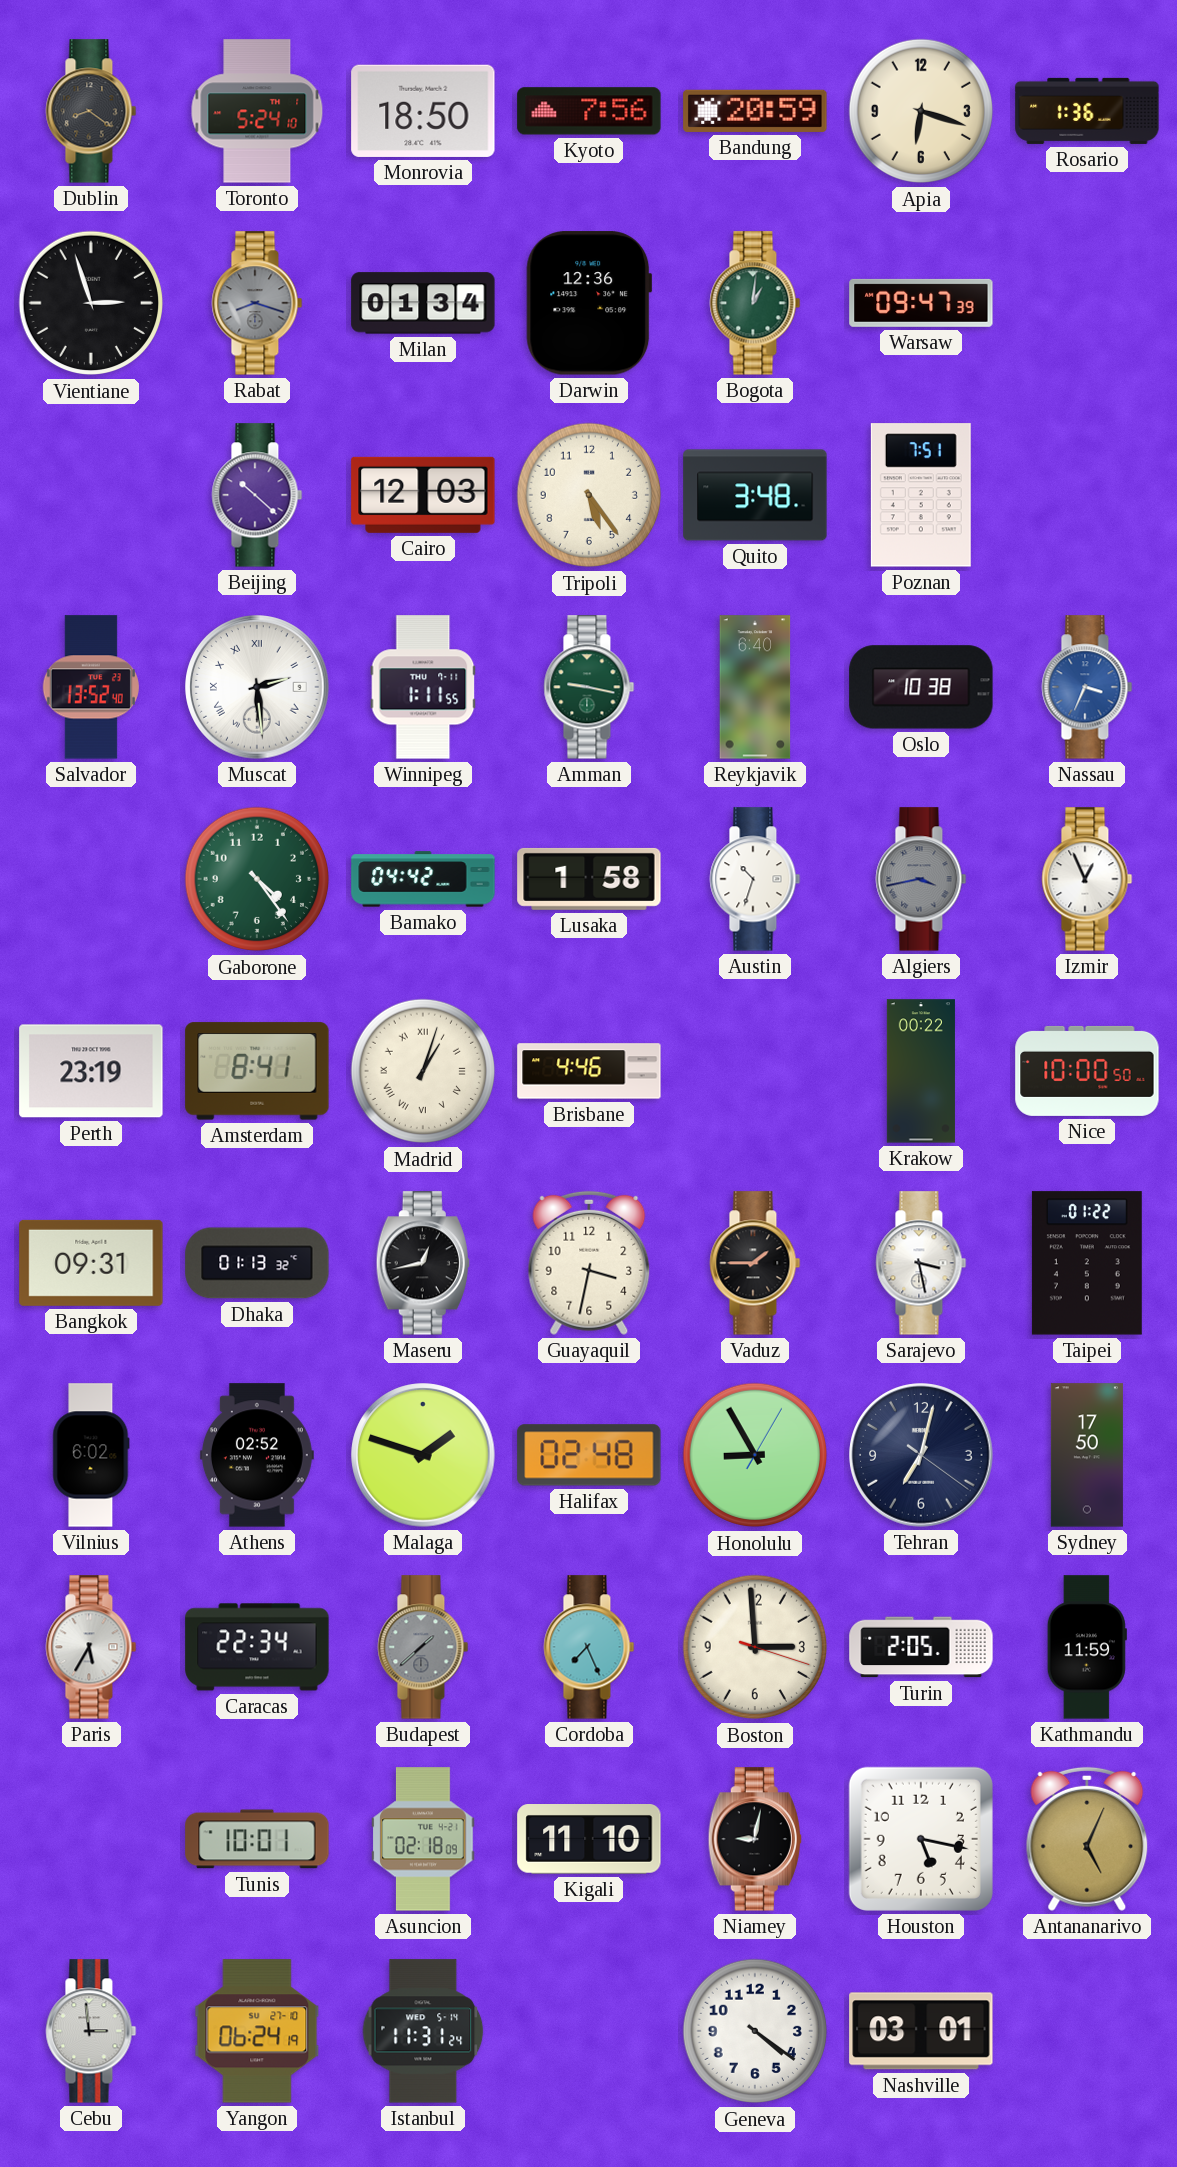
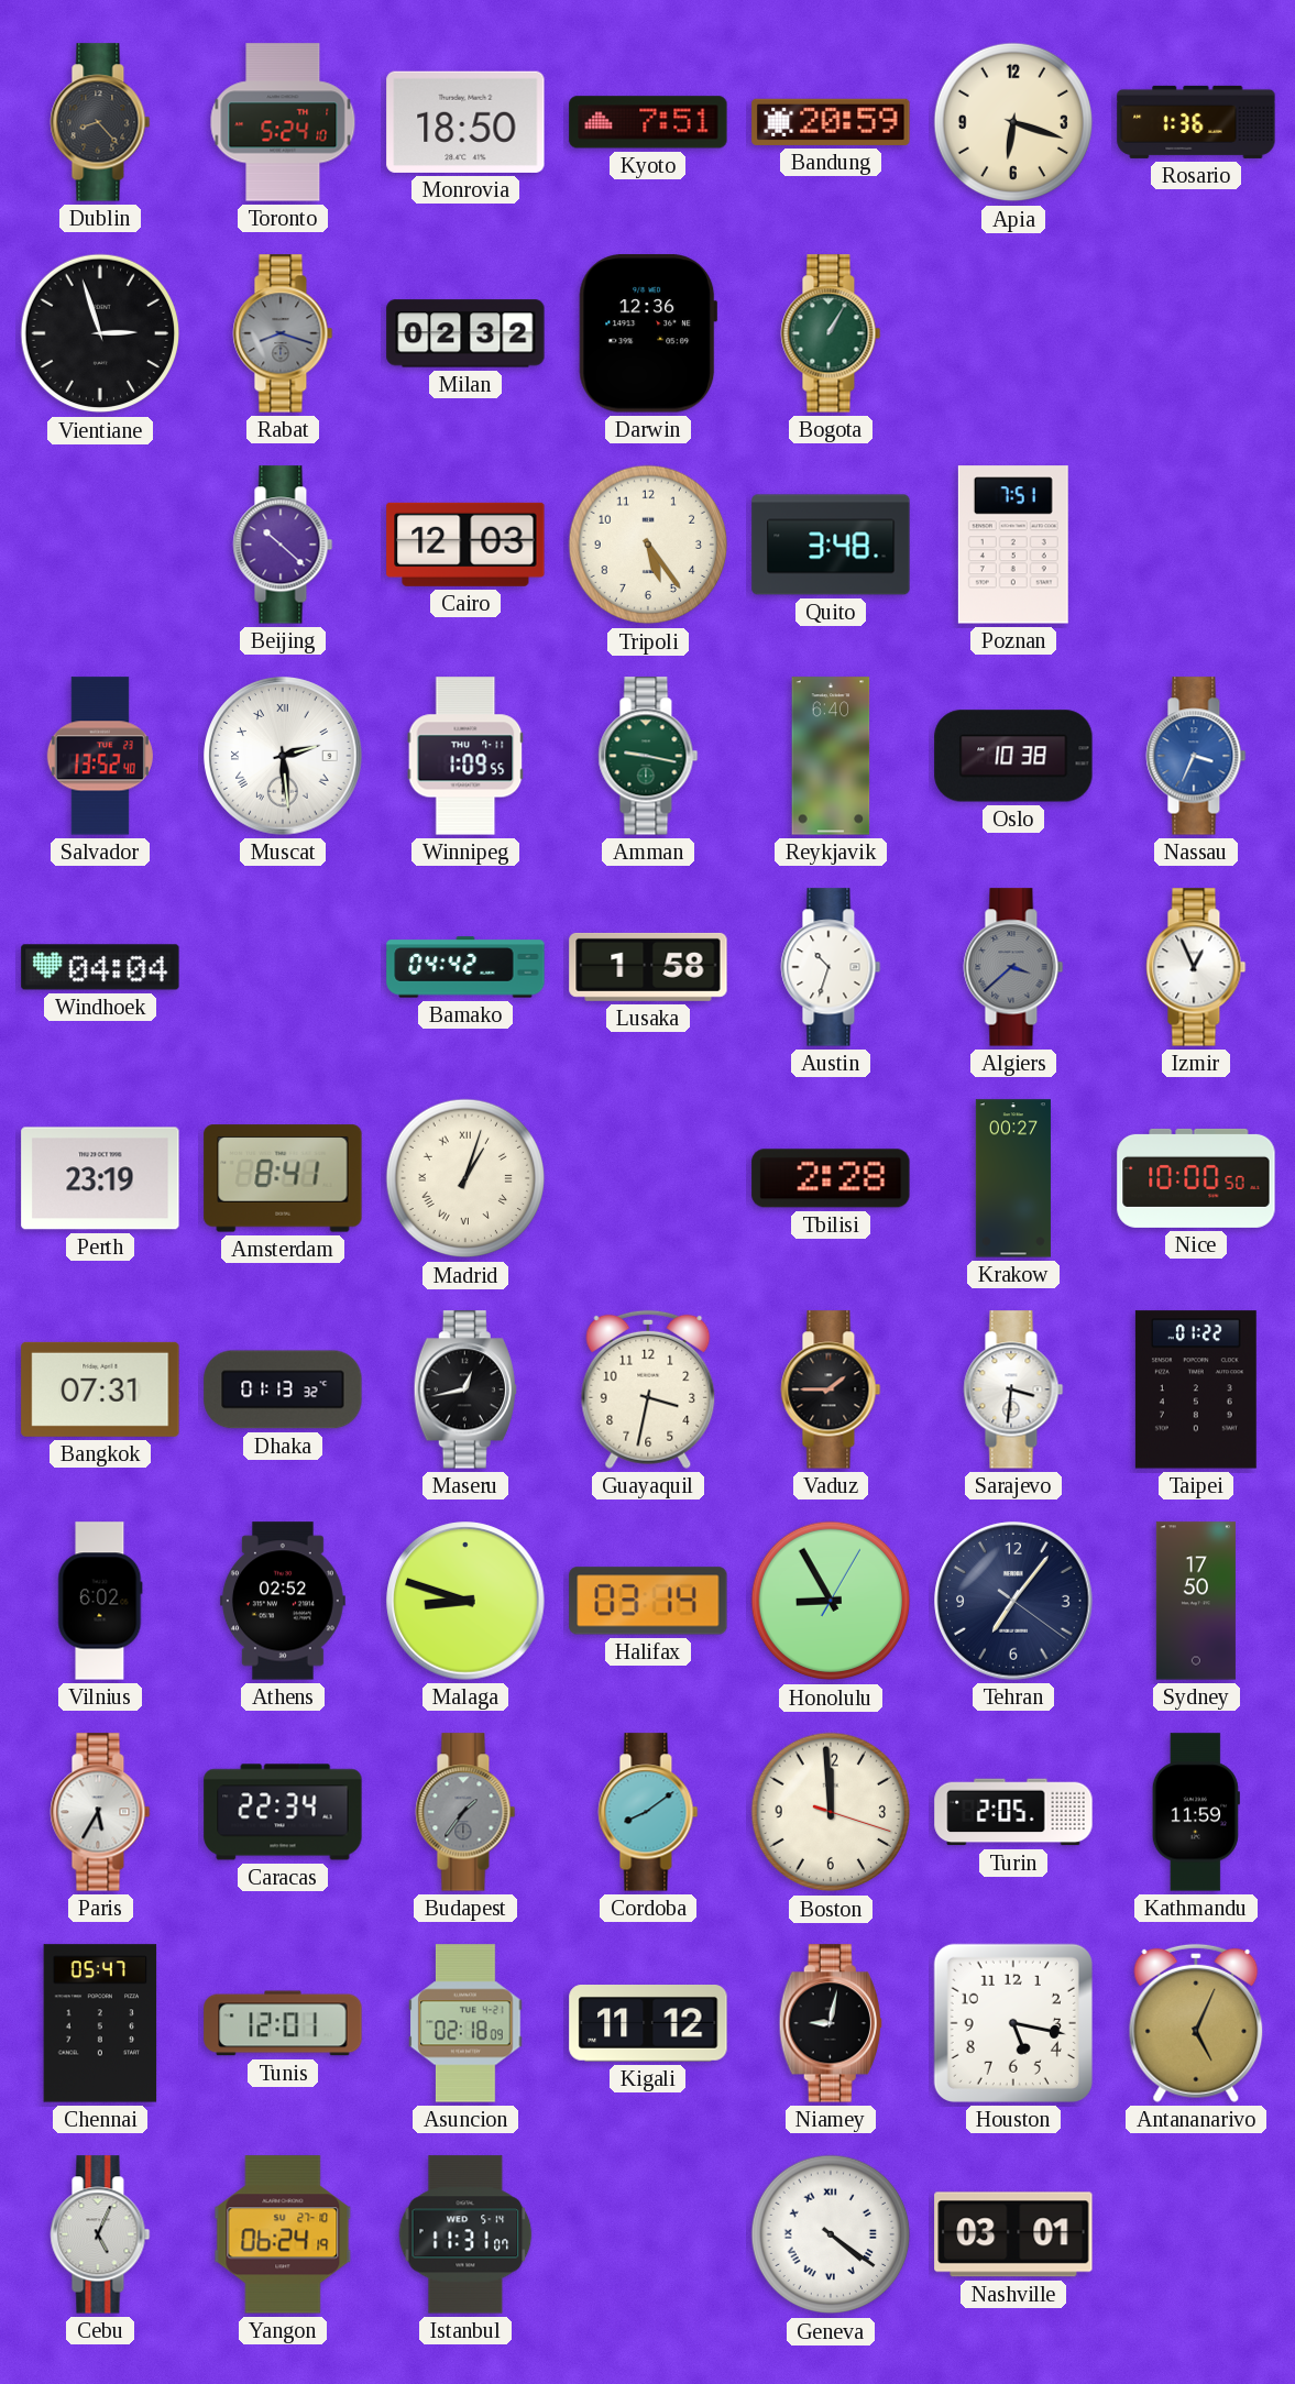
Dublin: 8:21 -> 8:23 (100, 122)
Kyoto: 7:56 -> 7:51 (648, 122)
Milan: 01:34 -> 02:32 (465, 333)
Bogota: 1:01 -> 1:05 (831, 333)
Warsaw: 09:47 -> none (921, 303)
Winnipeg: 1:11 -> 1:09 (465, 756)
Windhoek: none -> 04:04 (100, 967)
Gaborone: 4:24 -> none (257, 879)
Algiers: 3:43 -> 3:38 (1013, 967)
Brisbane: 4:46 -> none (589, 1071)
Tbilisi: none -> 2:28 (831, 1178)
Krakow: 00:22 -> 00:27 (1013, 1178)
Bangkok: 09:31 -> 07:31 (100, 1389)
Sarajevo: 3:28 -> 3:31 (1013, 1389)
Malaga: 1:48 -> 8:48 (465, 1601)
Halifax: 02:48 -> 03:14 (648, 1601)
Tehran: 7:02 -> 7:06 (1013, 1601)
Budapest: 1:38 -> 1:36 (465, 1812)
Cordoba: 7:26 -> 8:09 (648, 1812)
Boston: 2:59 -> 11:59 (831, 1812)
Chennai: none -> 05:47 (100, 2023)
Tunis: 10:01 -> 12:01 (283, 2023)
Kigali: 11:10 -> 11:12 (648, 2023)
Cebu: 2:59 -> 5:04 (100, 2234)
Istanbul: 11:31:24 -> 11:31:07 (465, 2234)
Geneva numerals: Arabic -> Roman (831, 2234)
